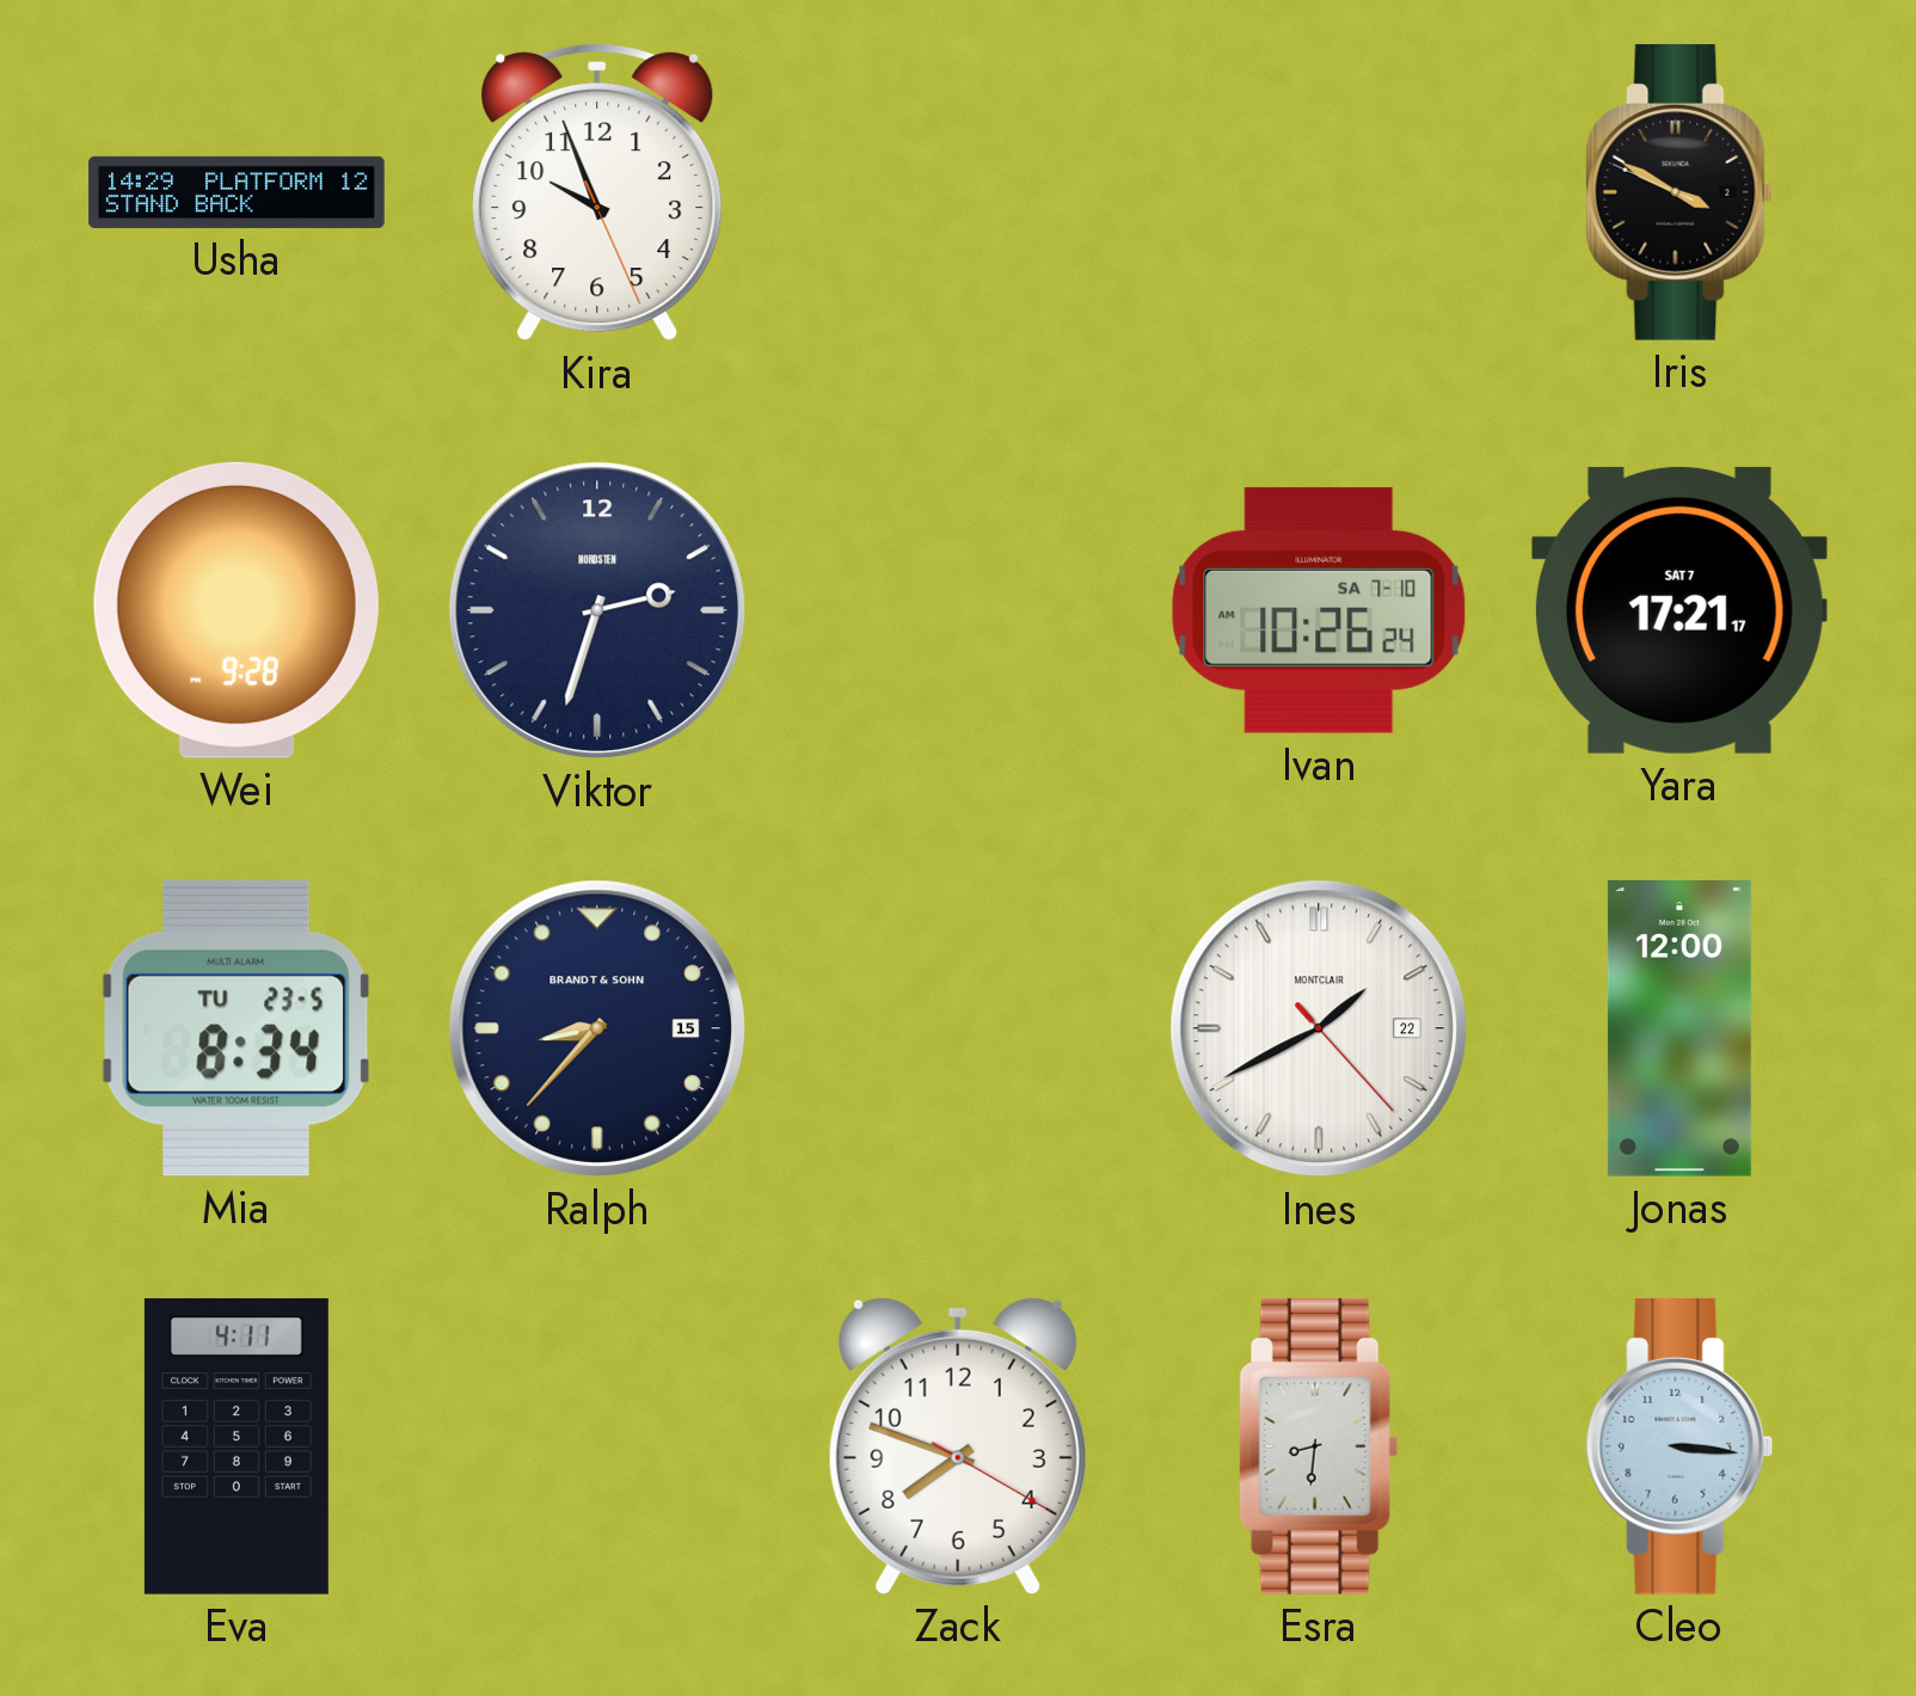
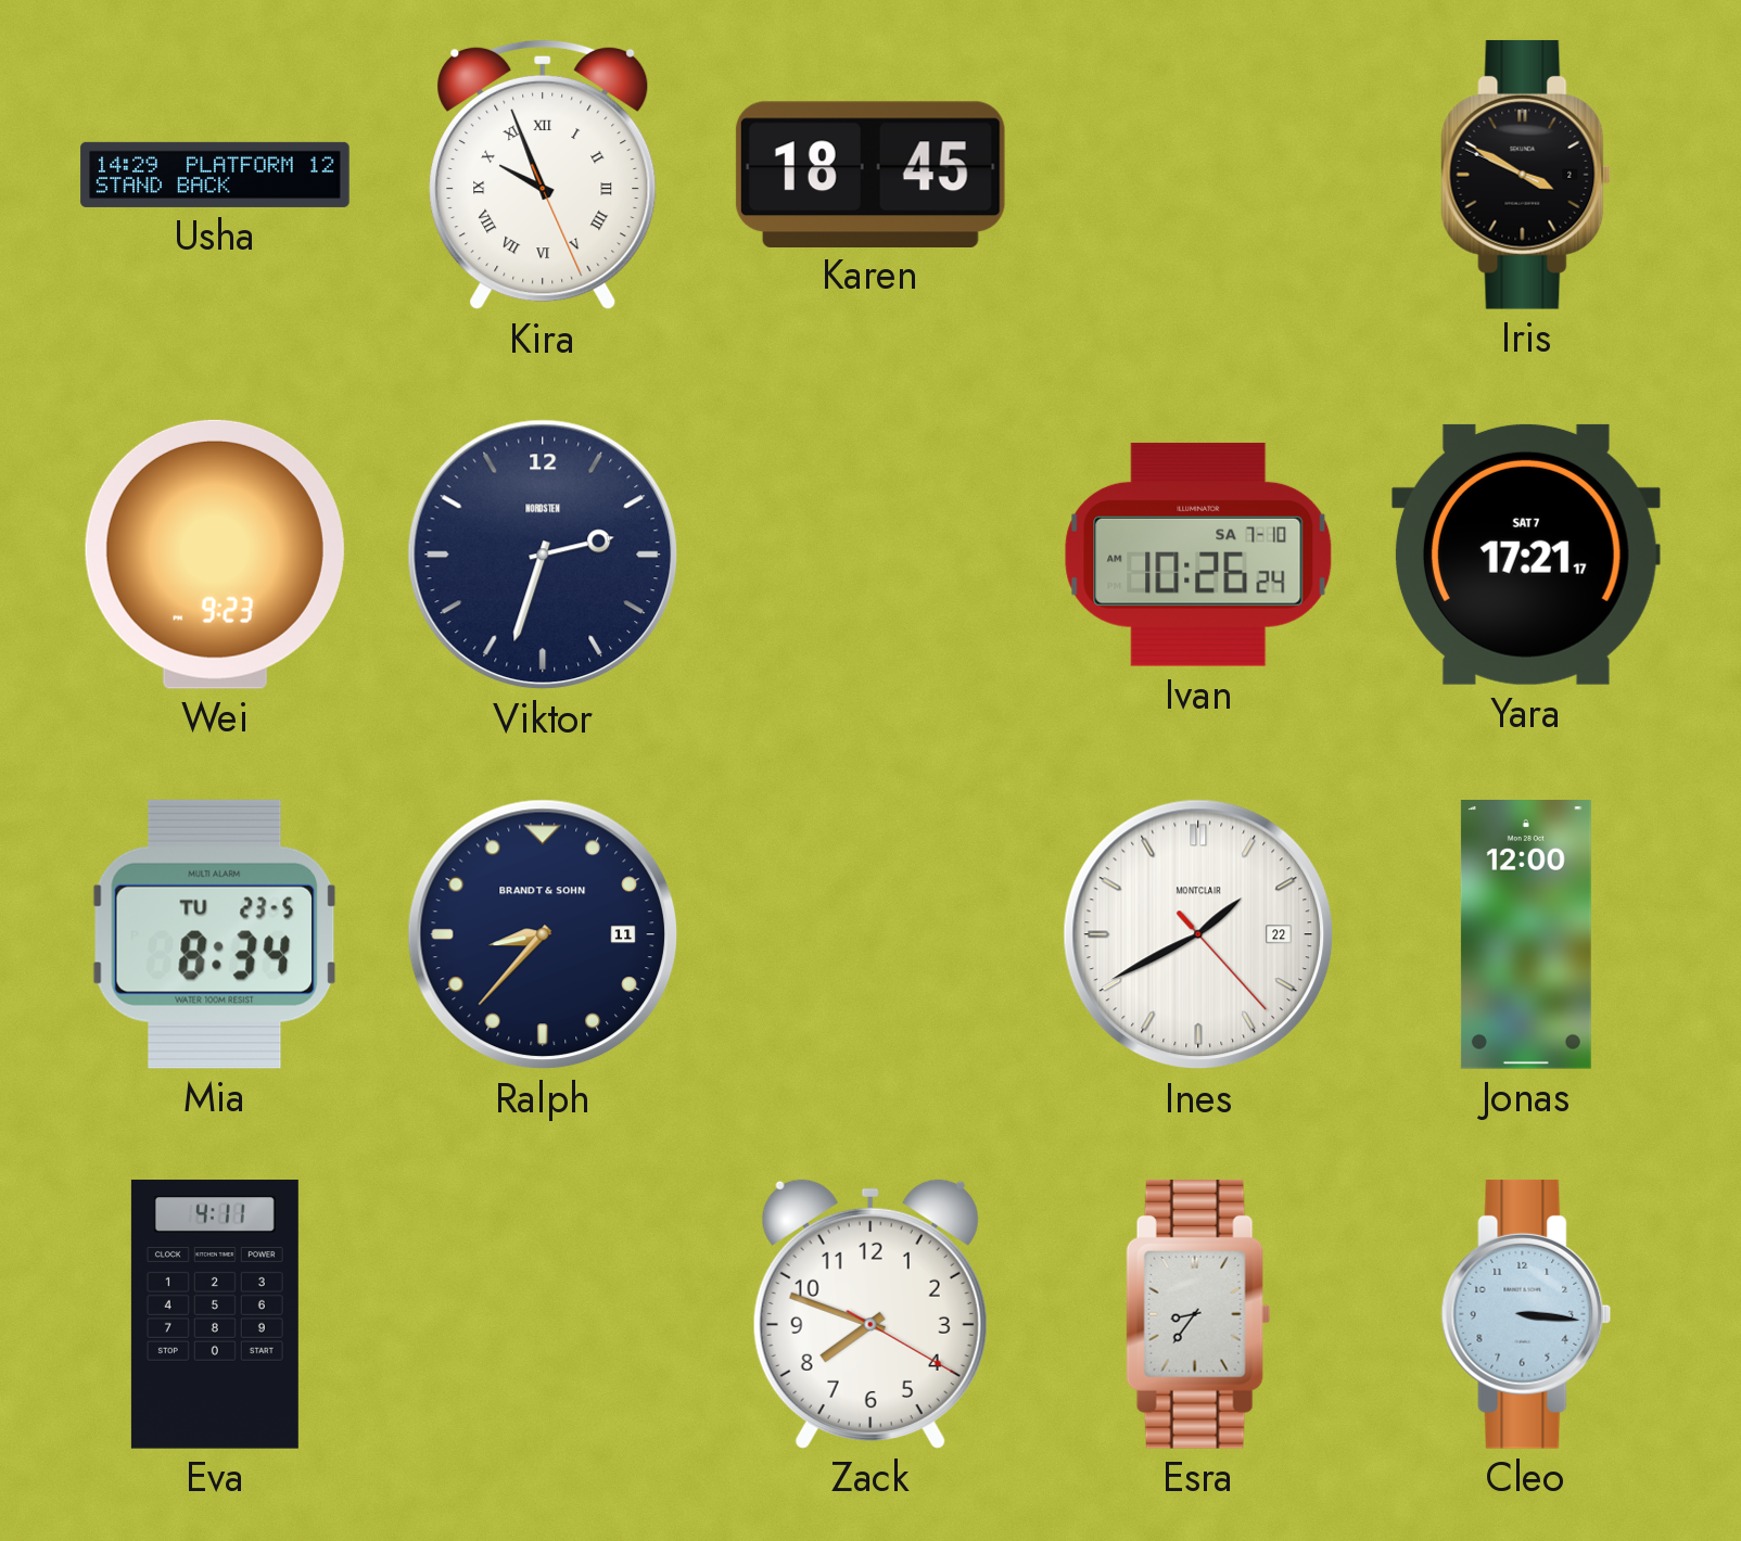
Kira numerals: Arabic -> Roman (543, 175)
Karen: none -> 18:45 (870, 174)
Wei: 9:28 -> 9:23 (215, 555)
Ralph date: 15 -> 11 (543, 934)
Esra: 8:31 -> 8:36 (1198, 1314)
